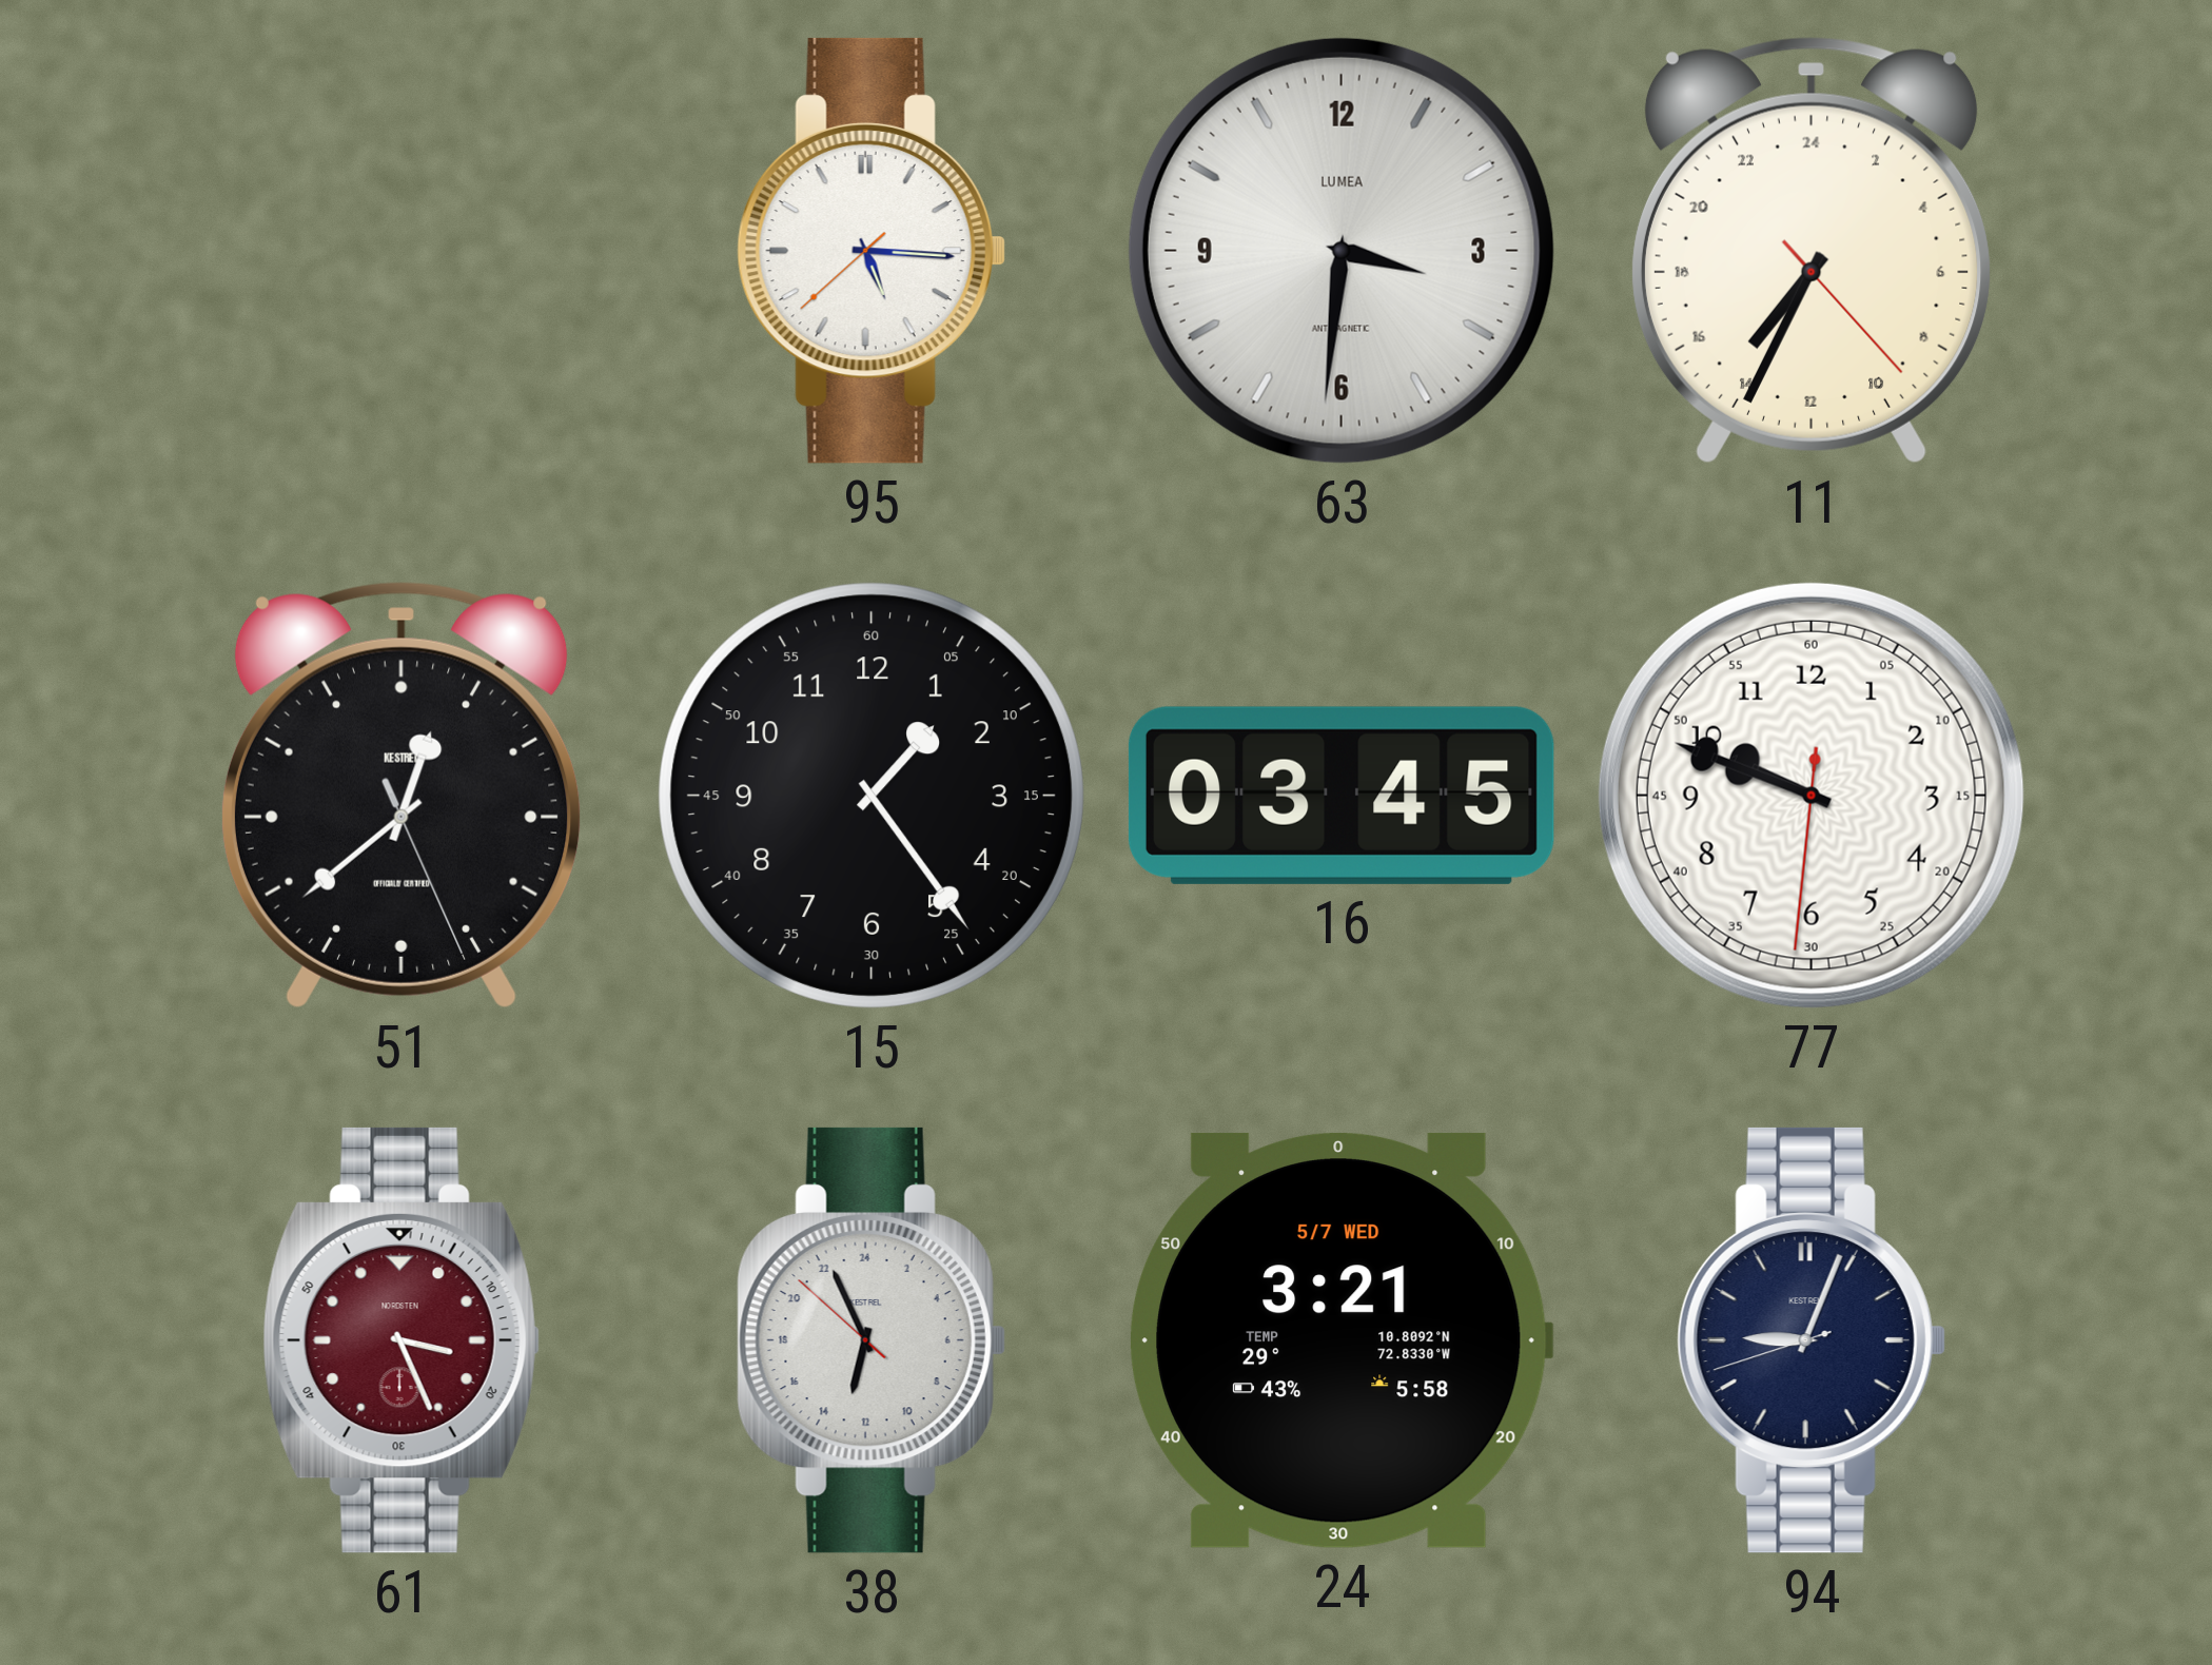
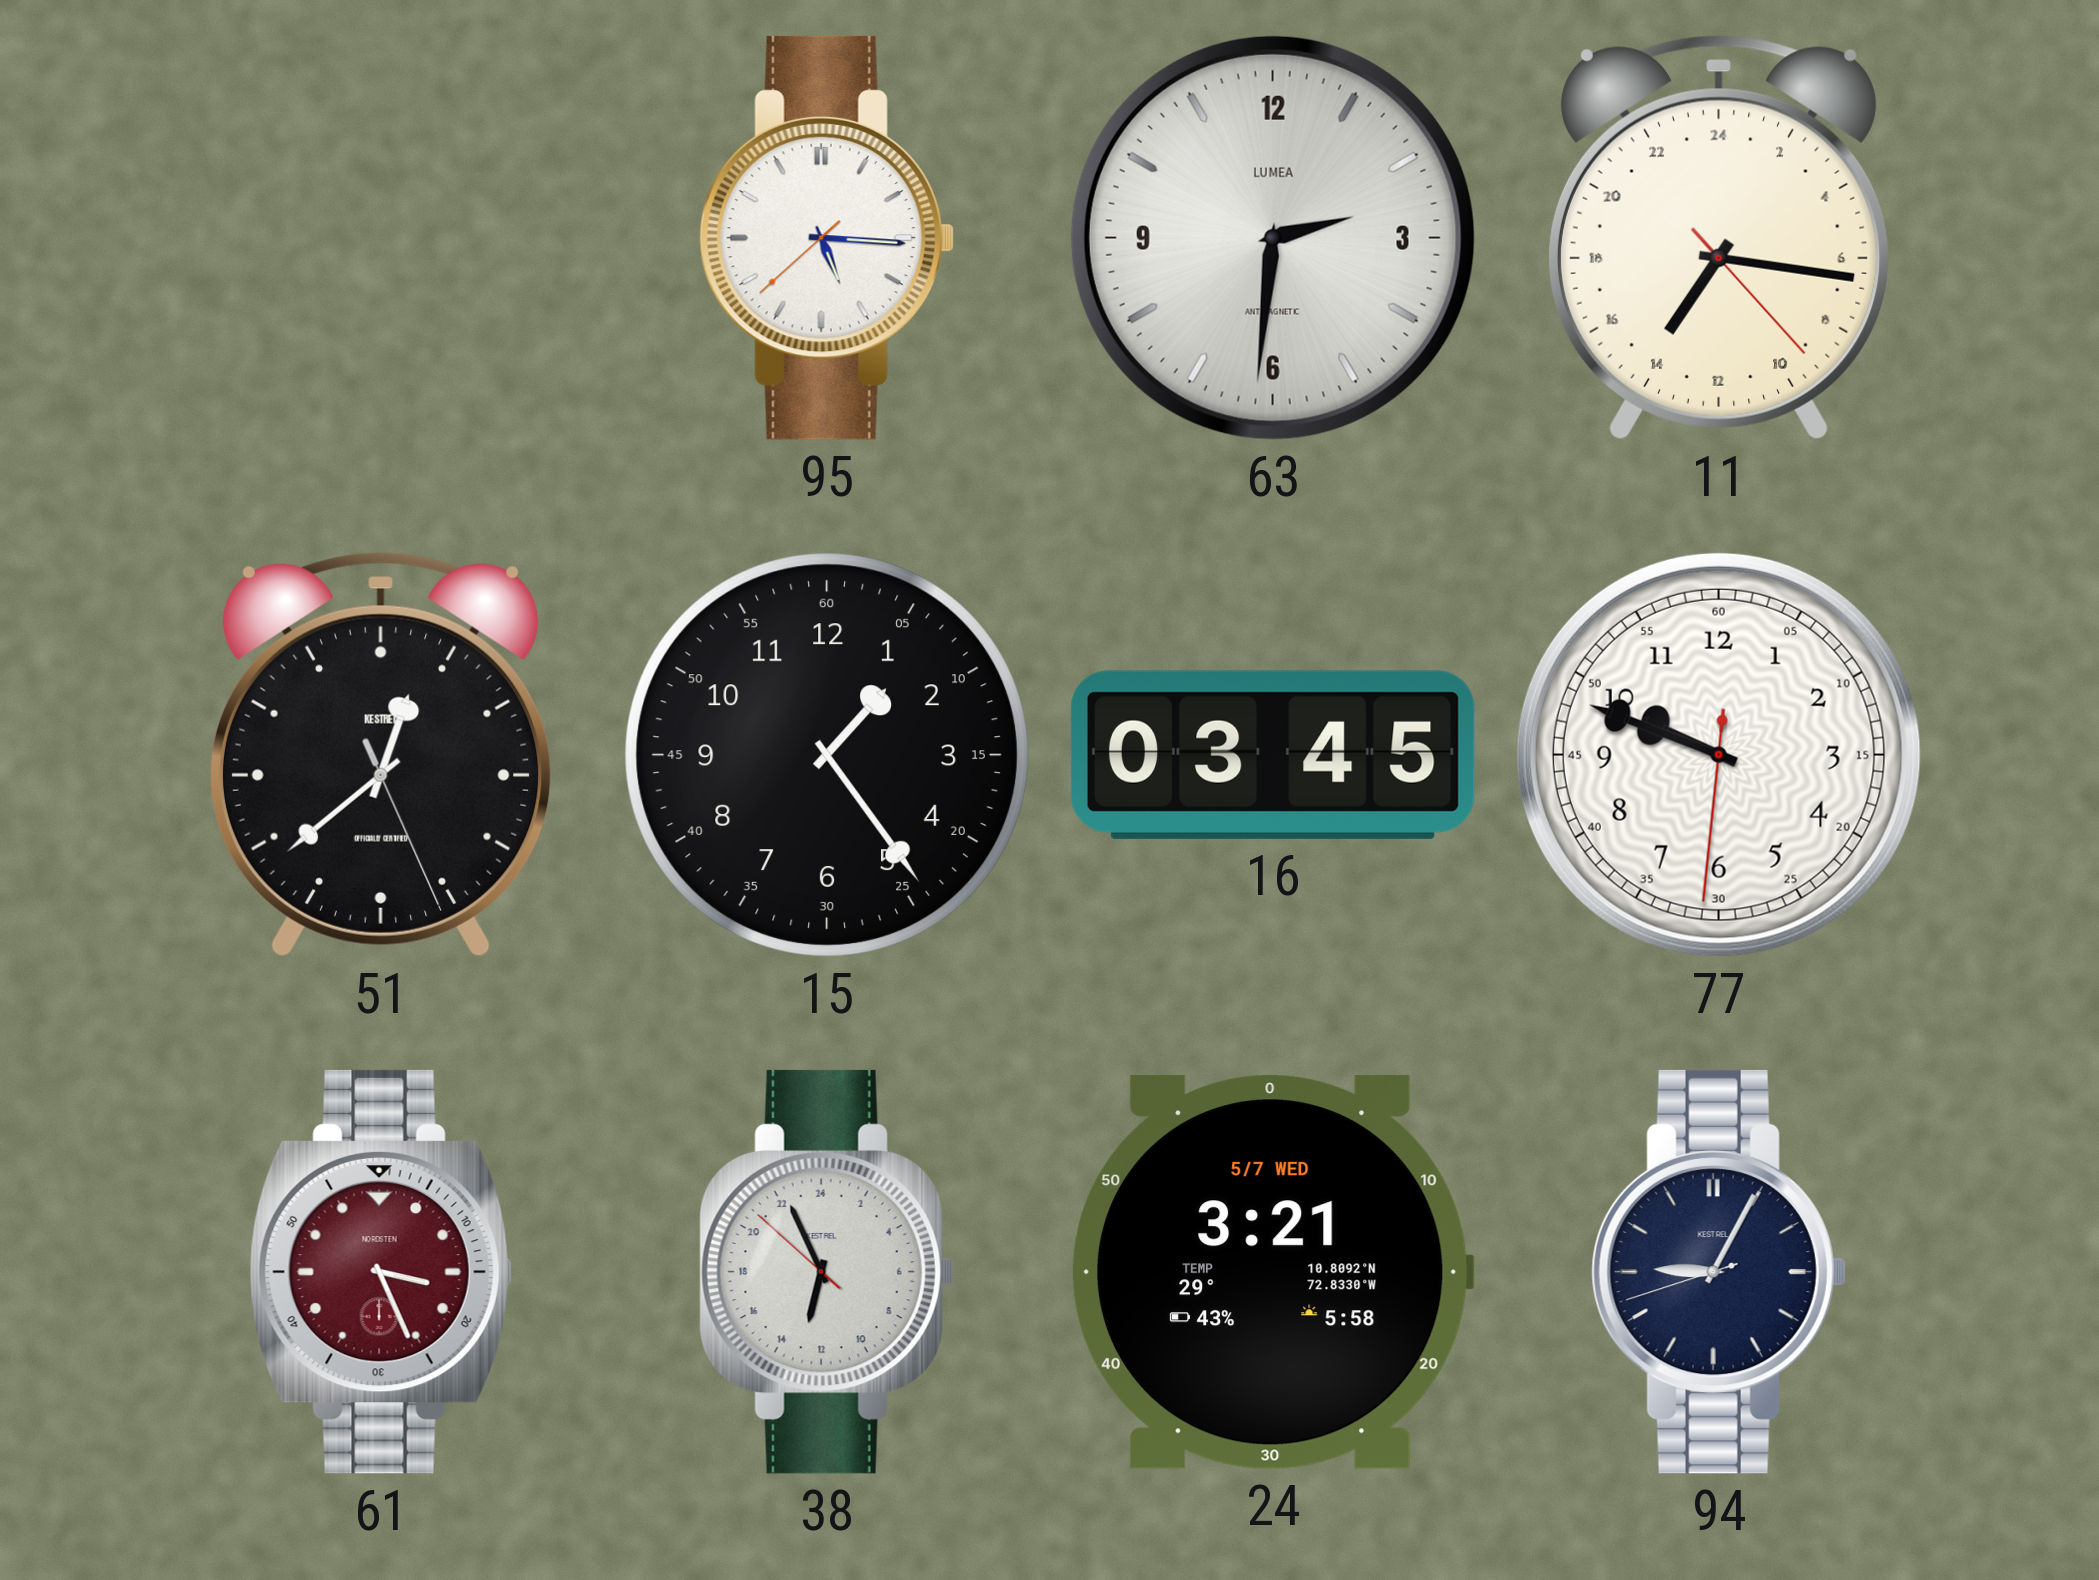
63: 3:31 -> 2:31 (1273, 238)
11: 14:34 -> 14:16 (1719, 238)
94: 9:03 -> 9:04 (1719, 1272)
